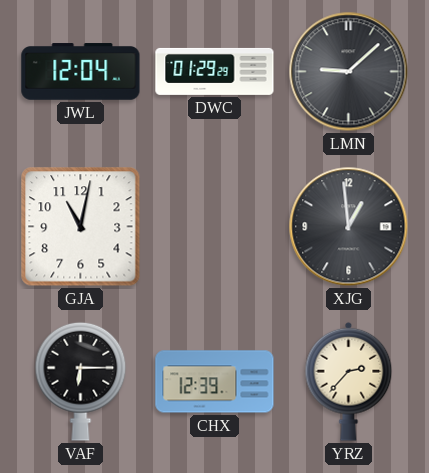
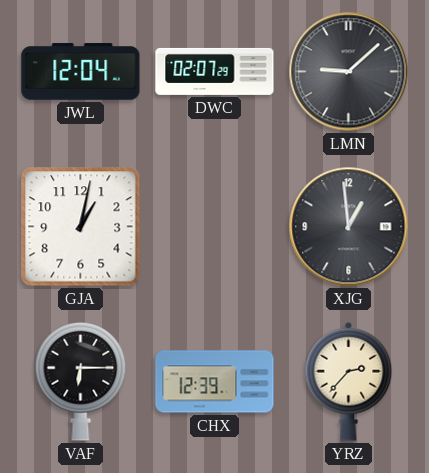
DWC: 01:29 -> 02:07 (215, 71)
GJA: 11:02 -> 1:02 (81, 227)
